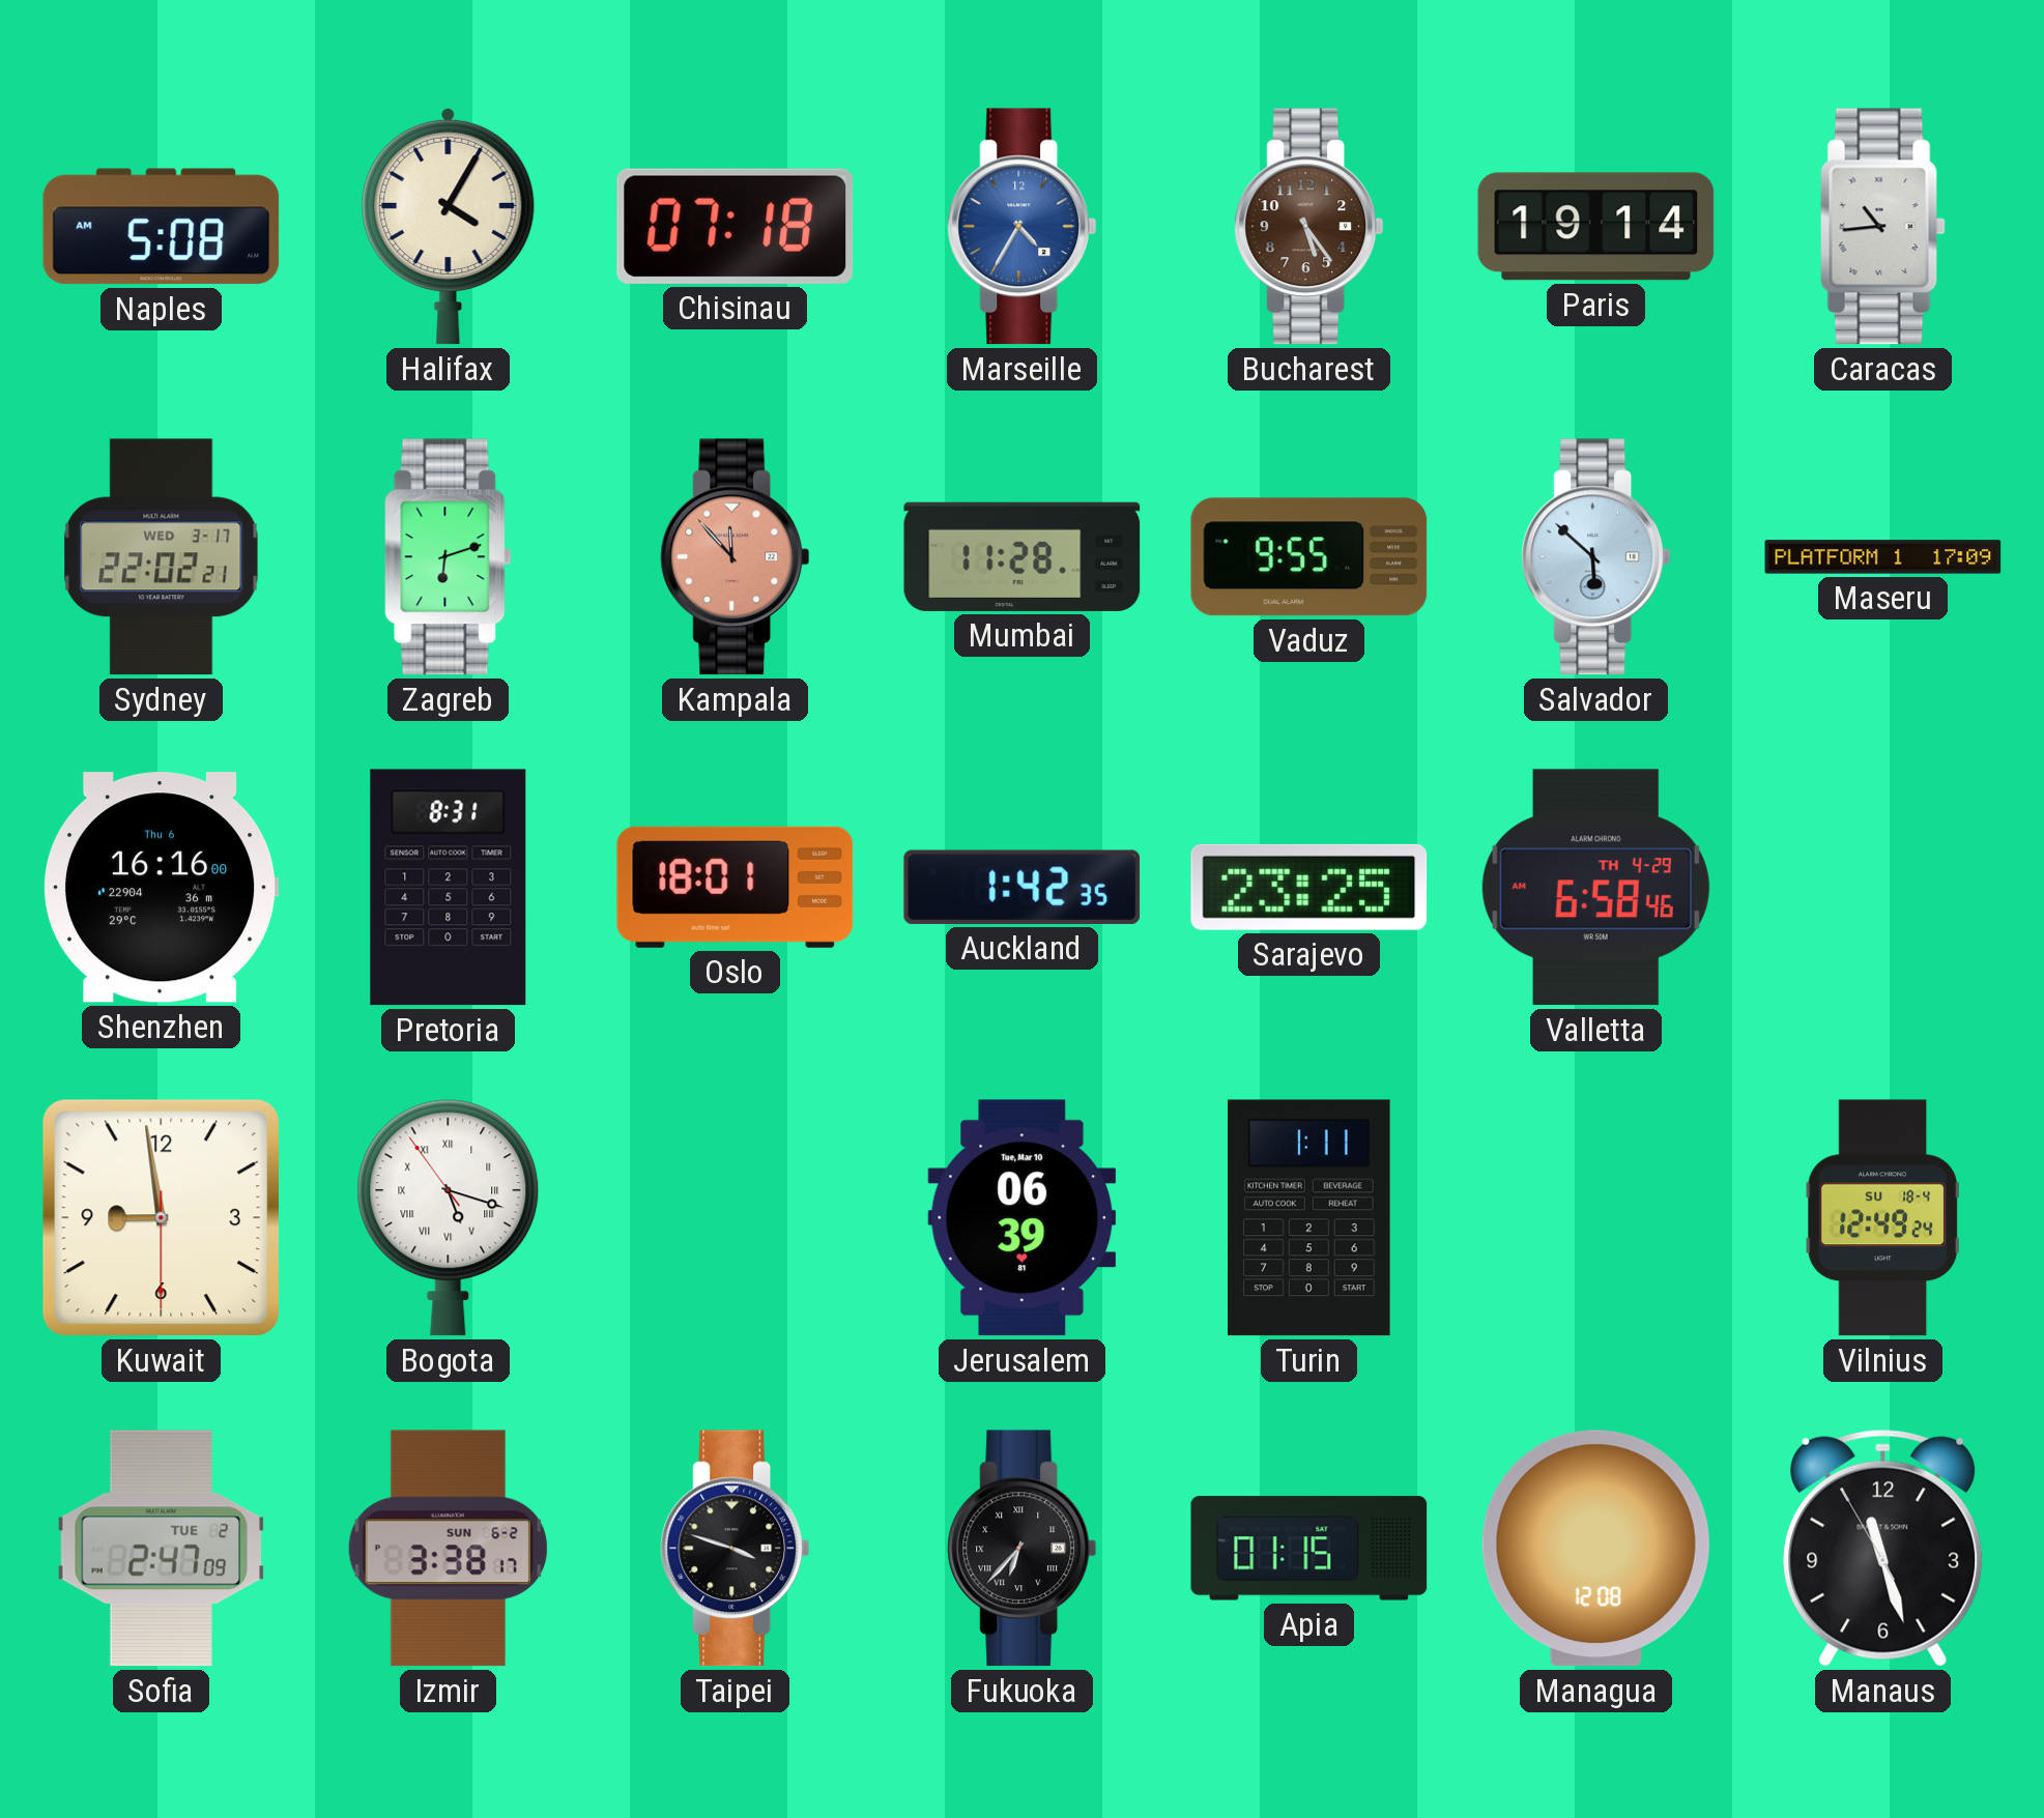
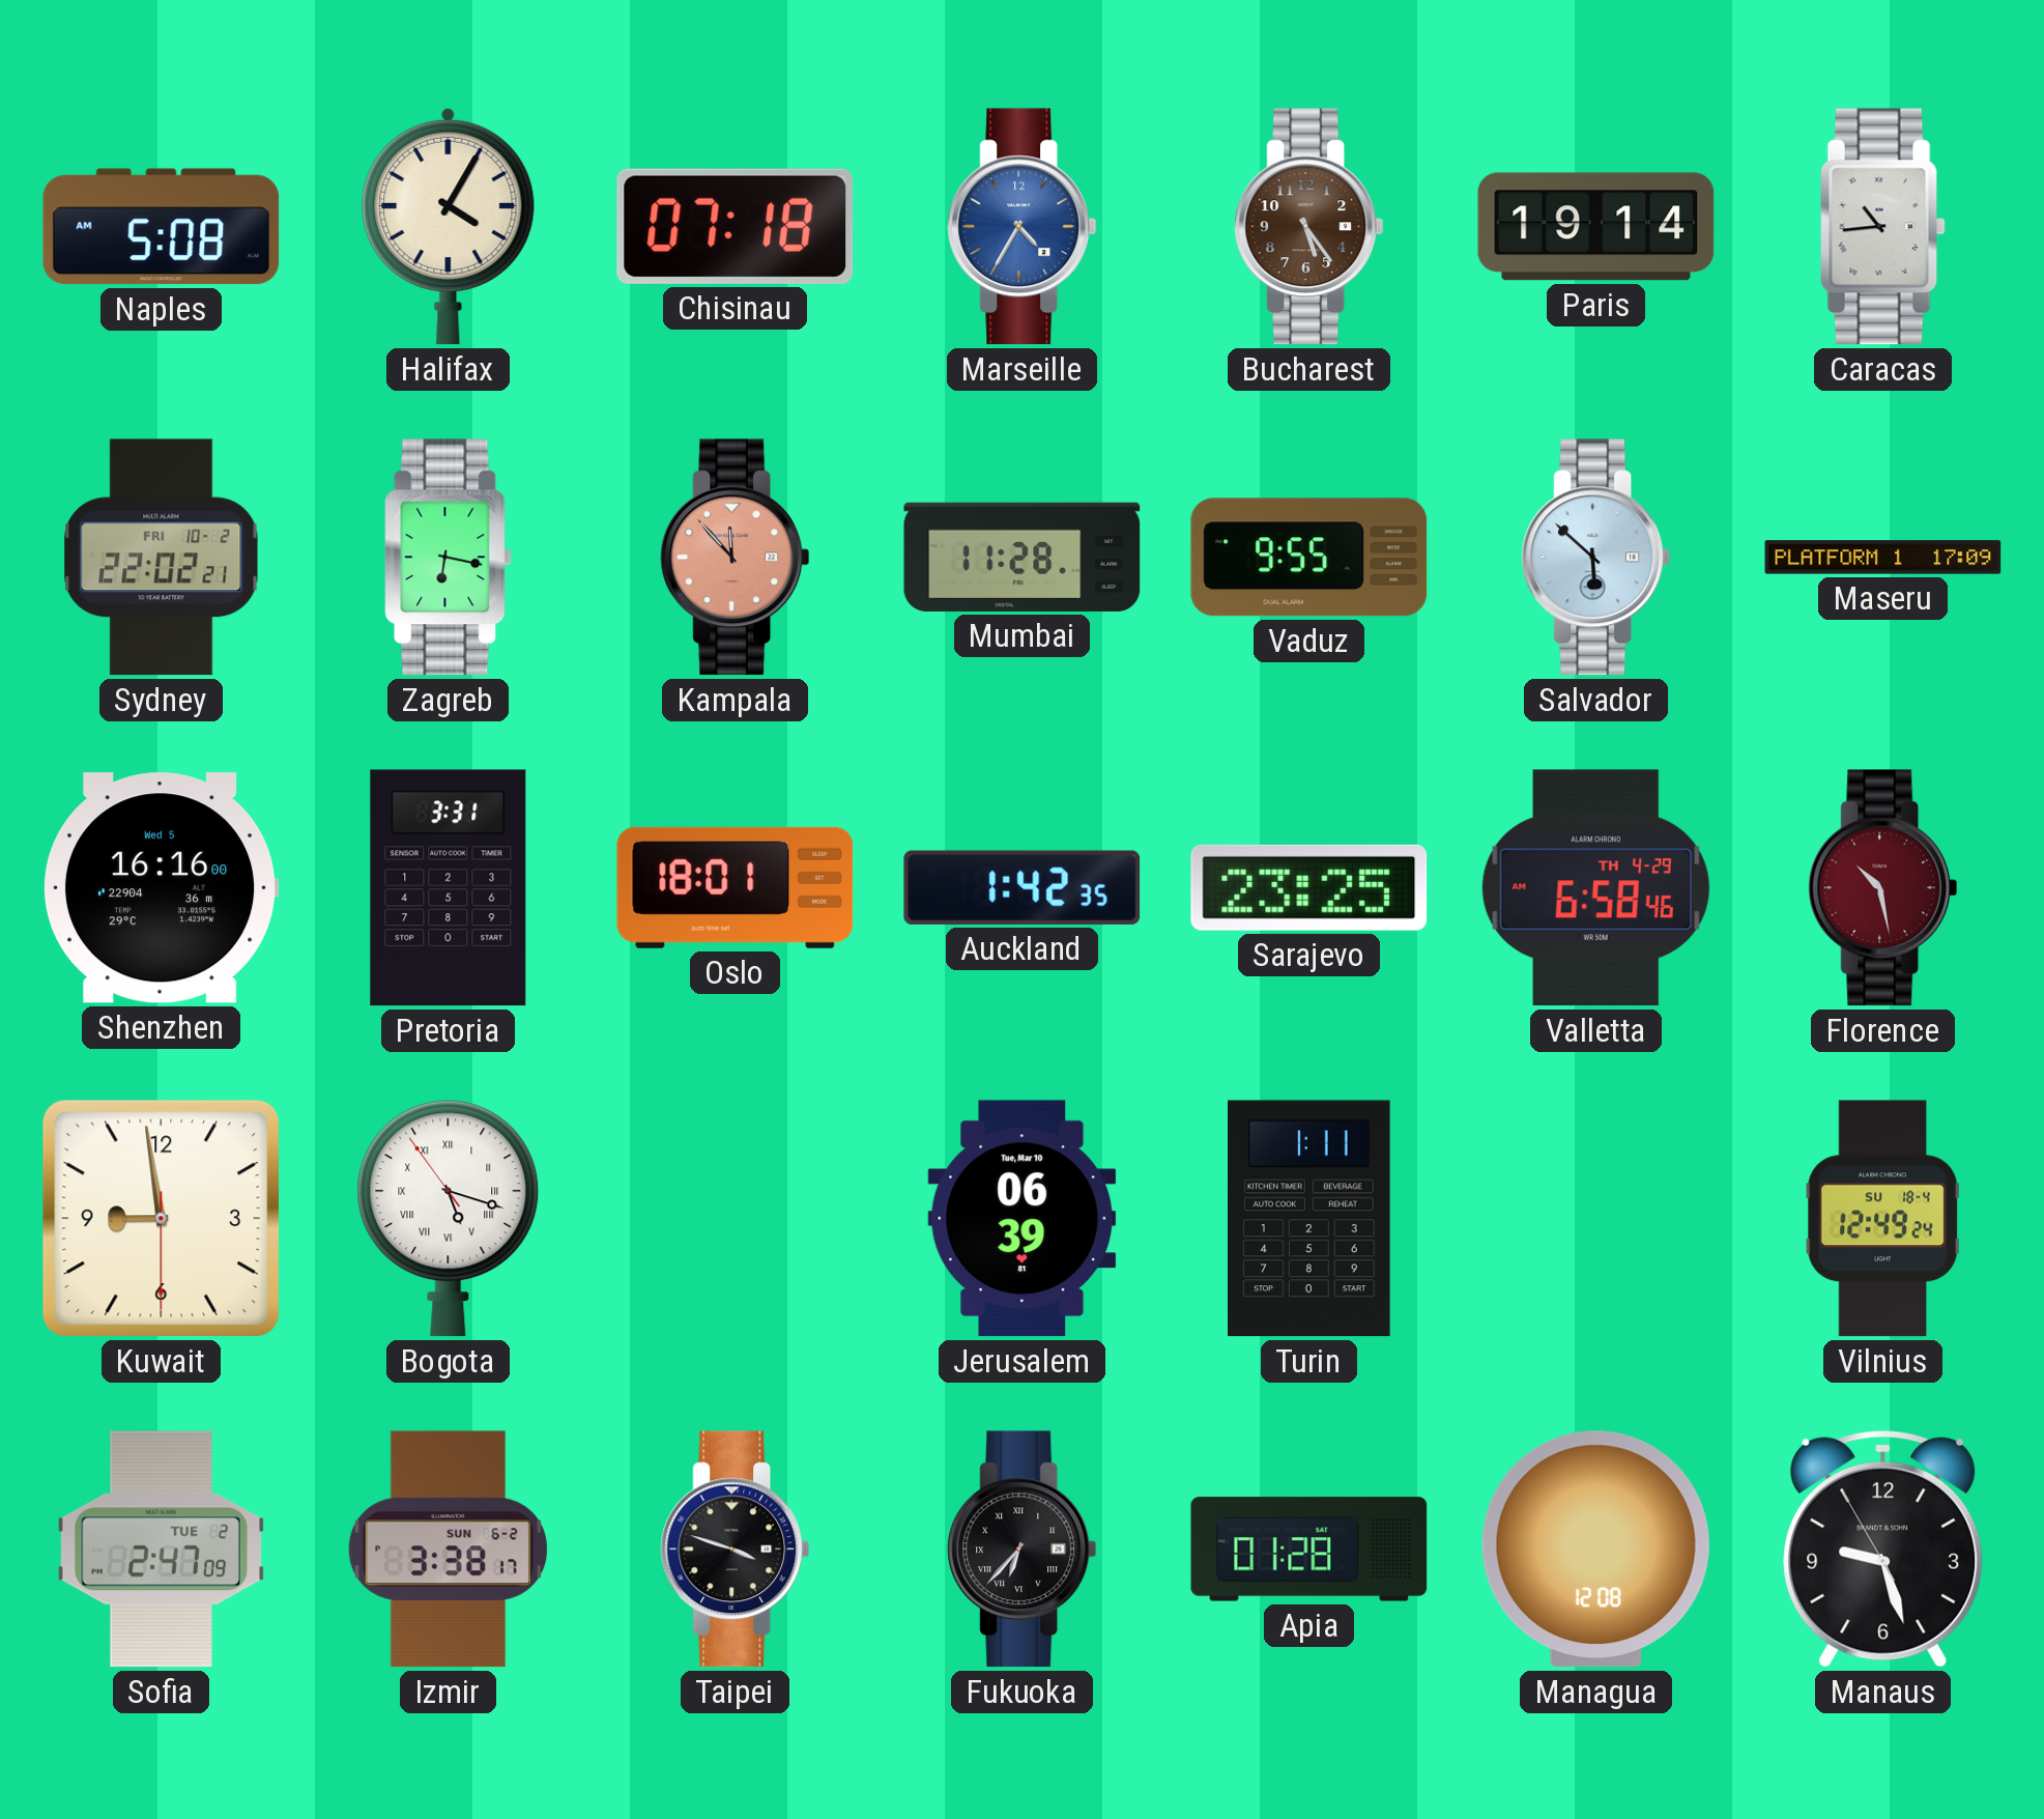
Sydney date: WED 3-17 -> FRI 10-2 (162, 558)
Zagreb: 6:12 -> 6:17 (449, 558)
Shenzhen date: Thu 6 -> Wed 5 (161, 888)
Pretoria: 8:31 -> 3:31 (449, 888)
Florence: none -> 10:28 (1883, 888)
Apia: 01:15 -> 01:28 (1309, 1550)
Manaus: 11:26 -> 9:26 (1883, 1548)
